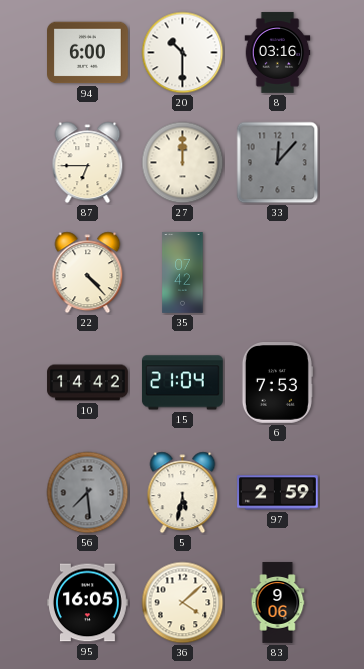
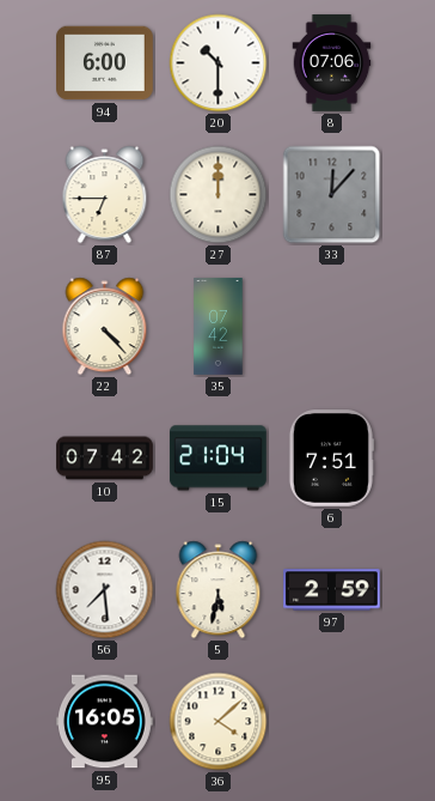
8: 03:16 -> 07:06 (332, 63)
10: 14:42 -> 07:42 (105, 459)
6: 7:53 -> 7:51 (331, 459)
56 dial: grey -> white (105, 590)
83: 9:06 -> none (278, 603)
